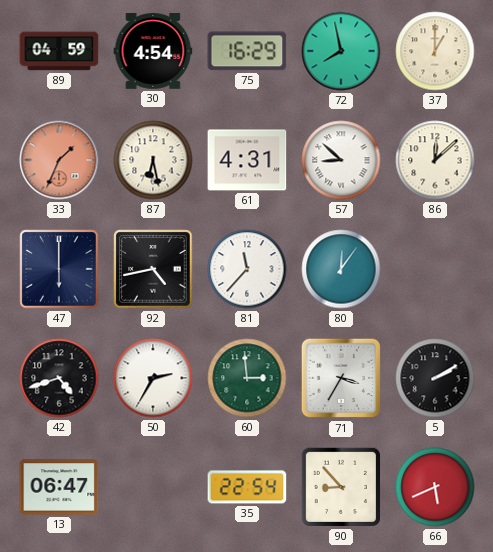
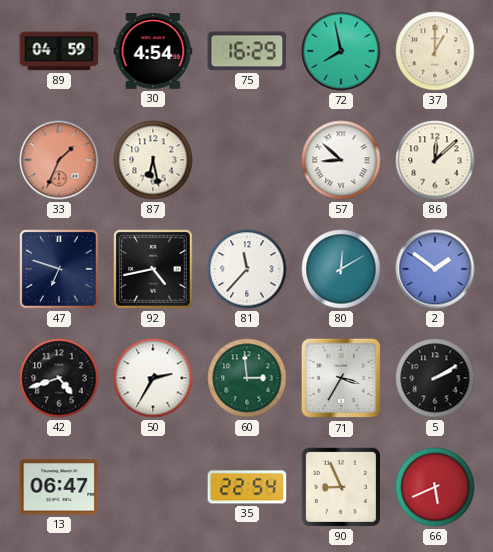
61: 4:31 -> none (247, 160)
47: 6:00 -> 6:48 (59, 269)
80: 12:06 -> 12:10 (341, 269)
2: none -> 1:51 (435, 269)
90: 8:53 -> 8:56 (341, 487)
